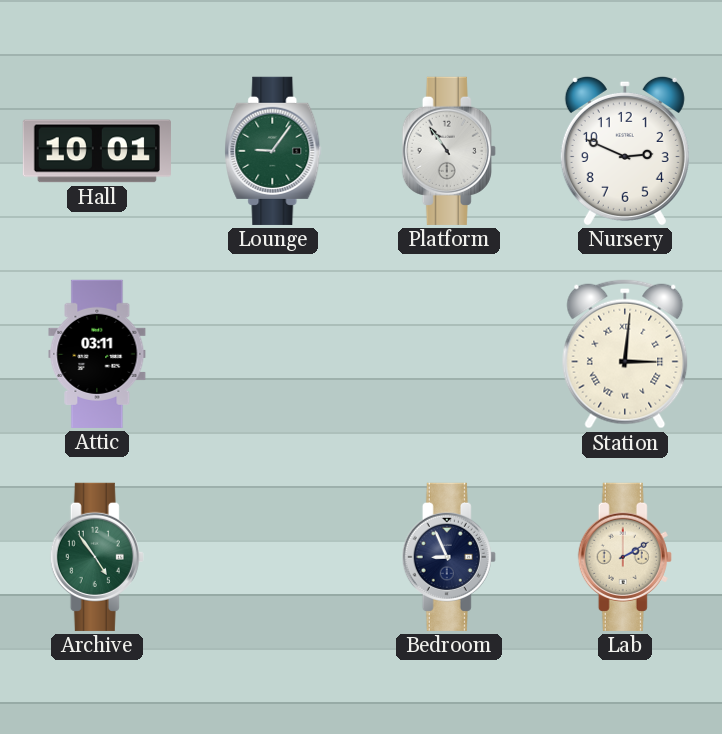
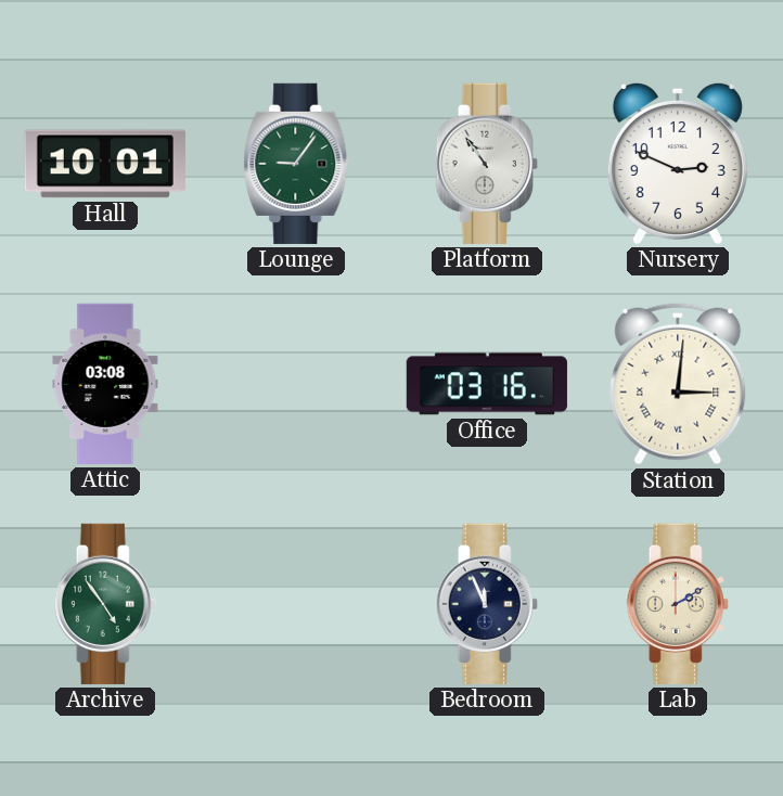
Attic: 03:11 -> 03:08 (105, 384)
Office: none -> 03:16 (487, 384)
Bedroom: 8:56 -> 11:56 (487, 604)
